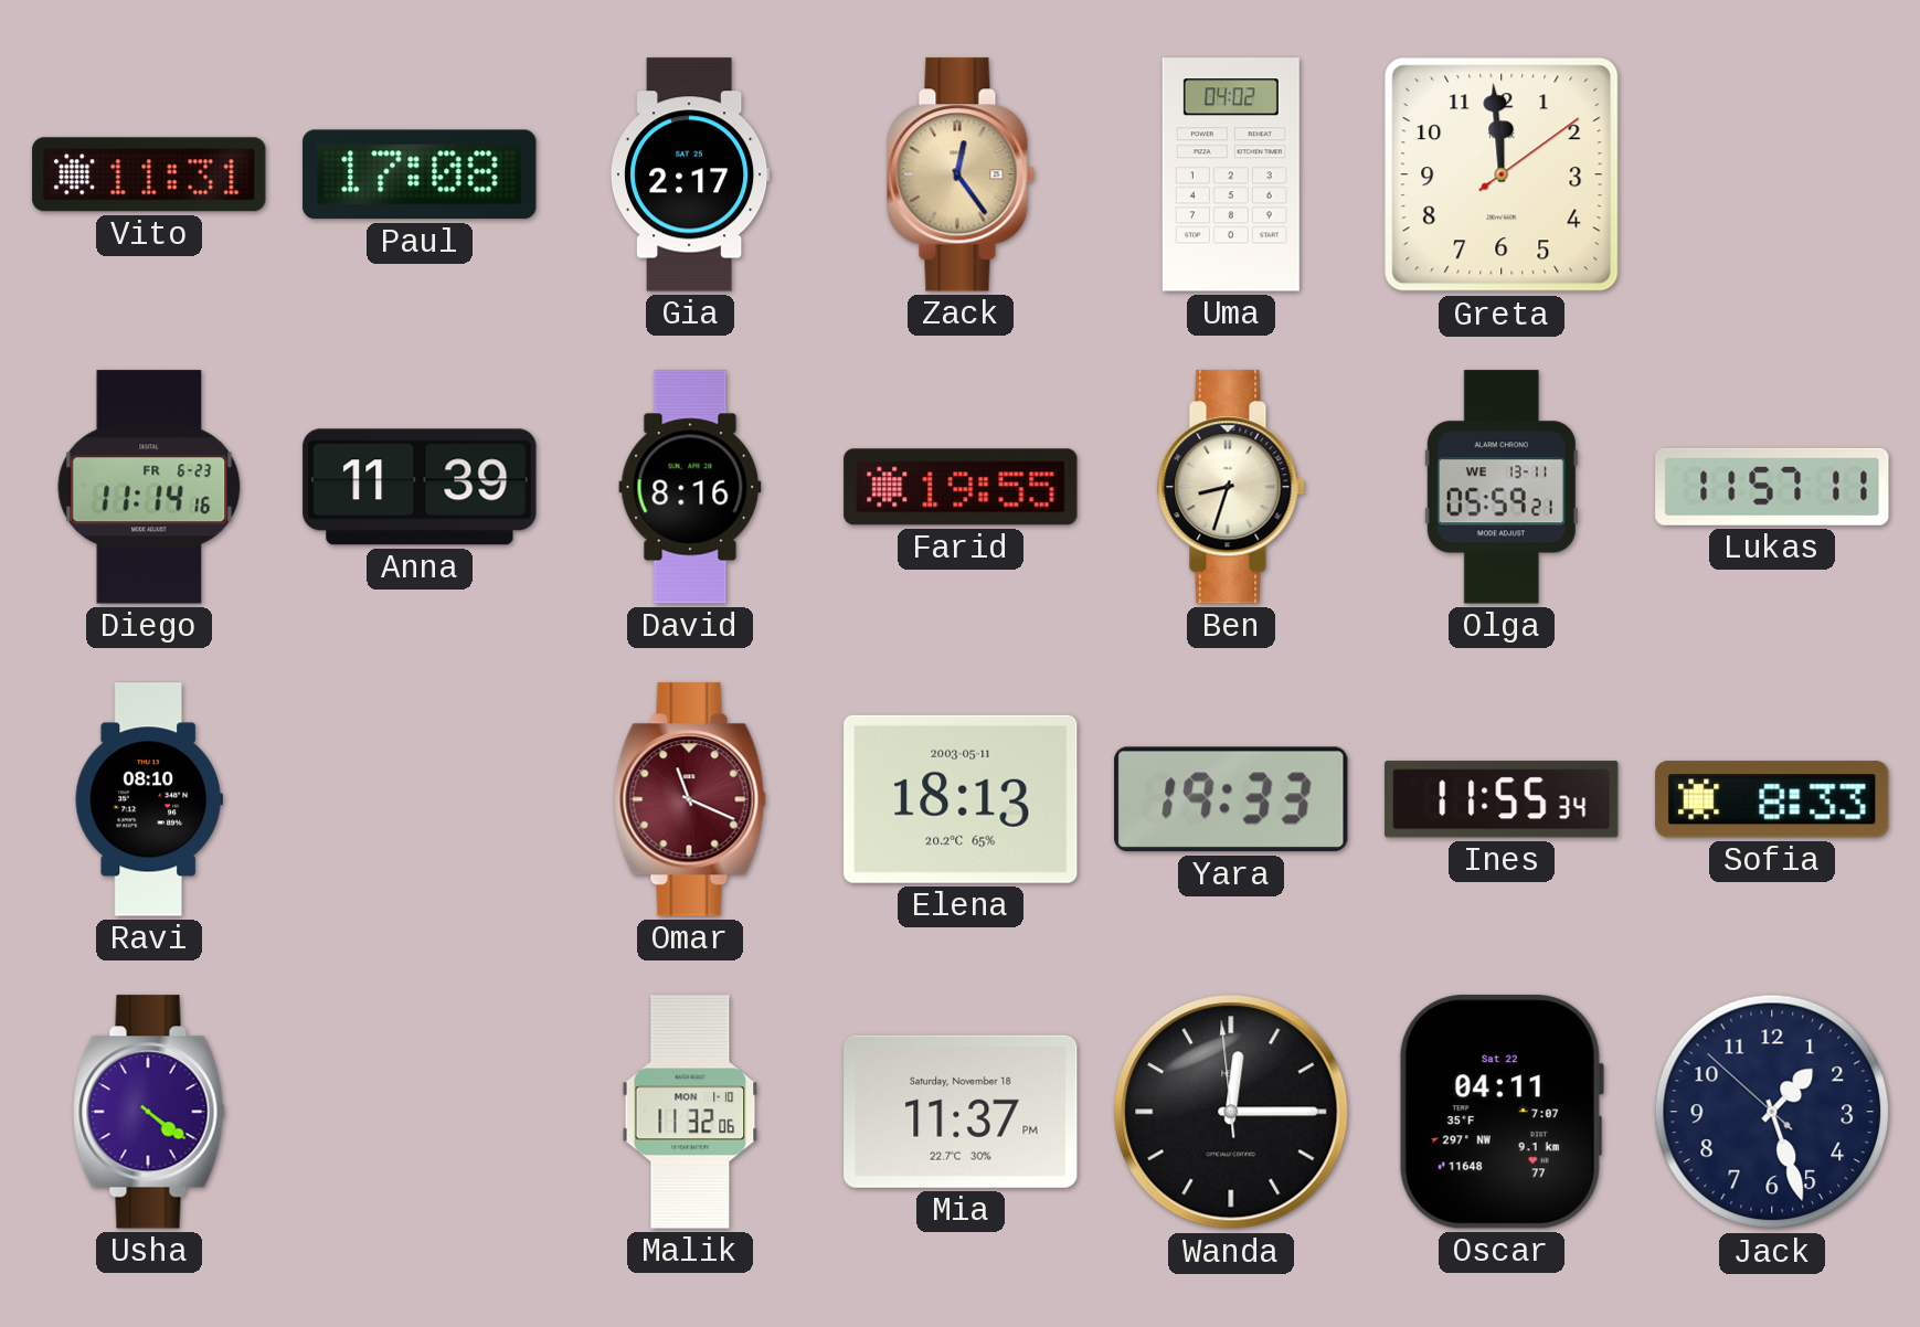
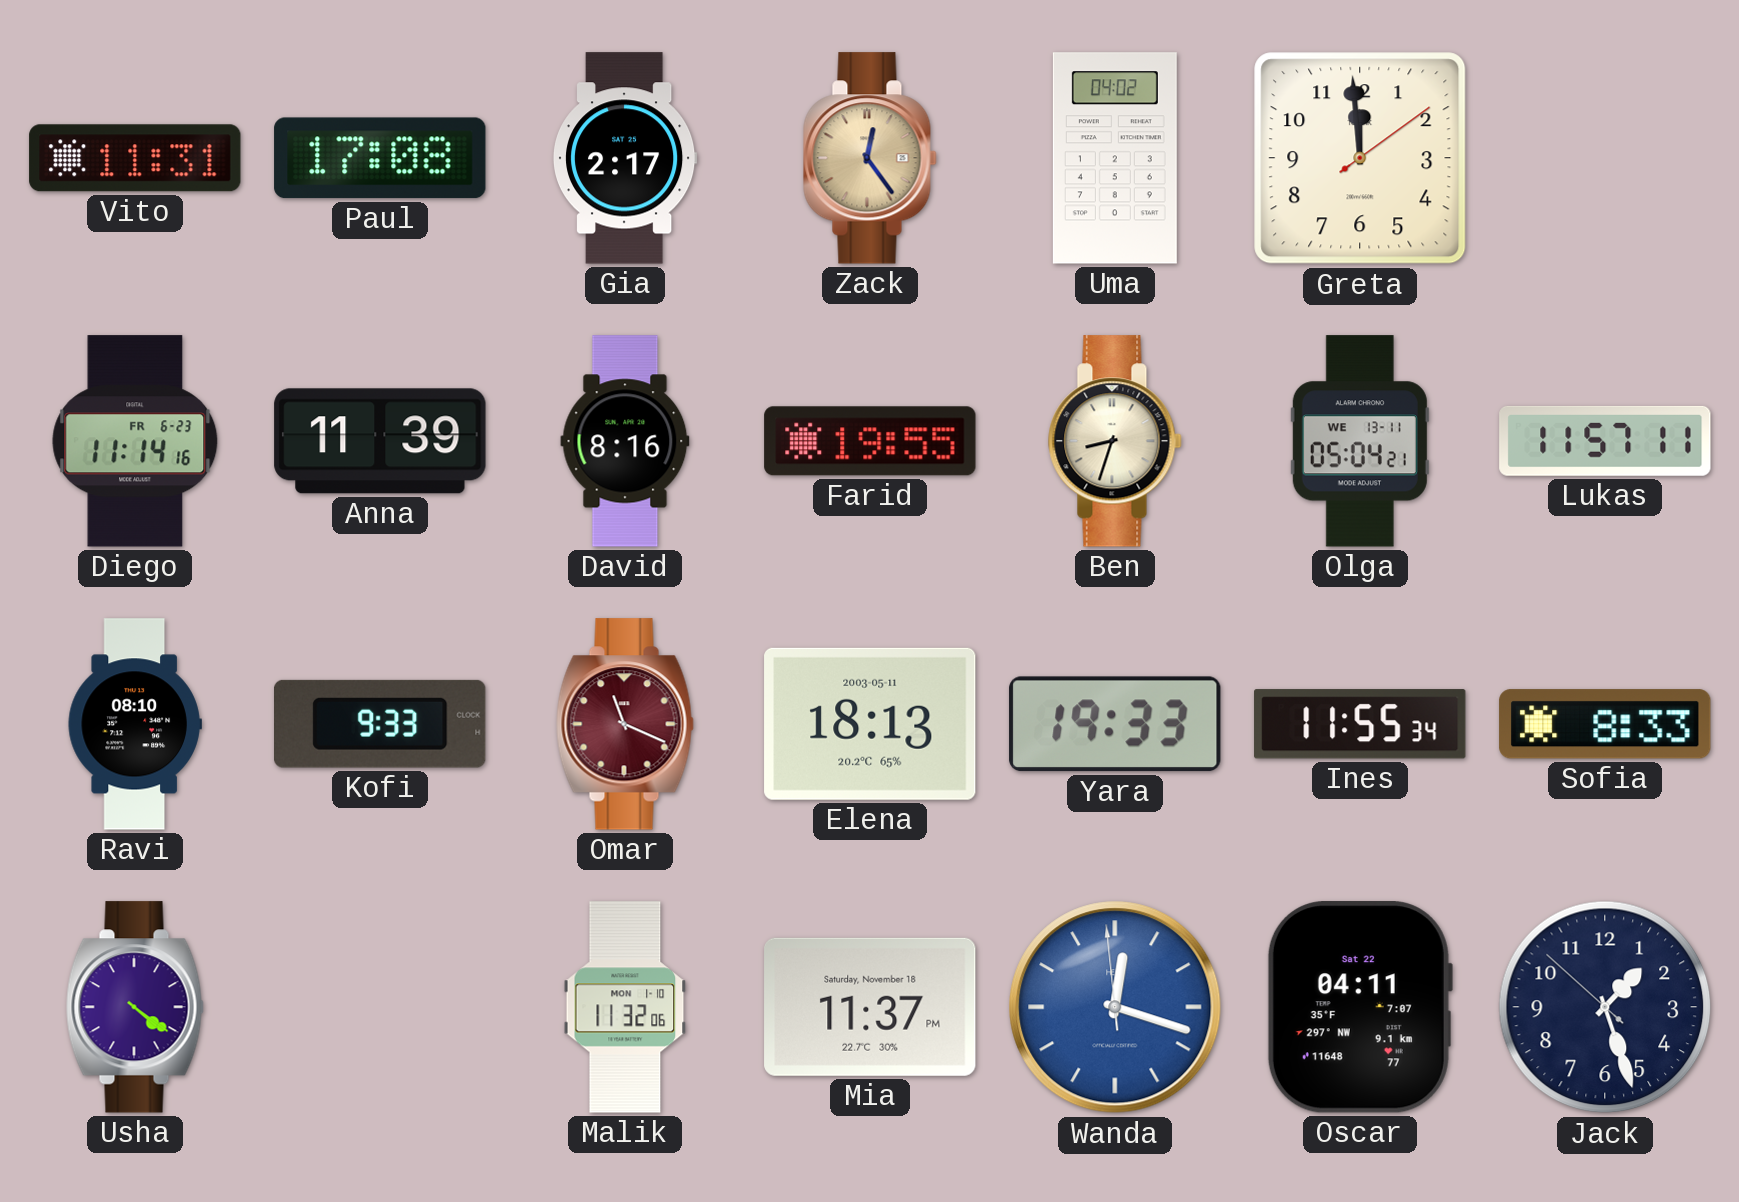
Olga: 05:59 -> 05:04 (1360, 441)
Kofi: none -> 9:33 (381, 724)
Wanda: 12:14 -> 12:17 (1115, 1007)
Wanda dial: black -> blue (1115, 1007)
